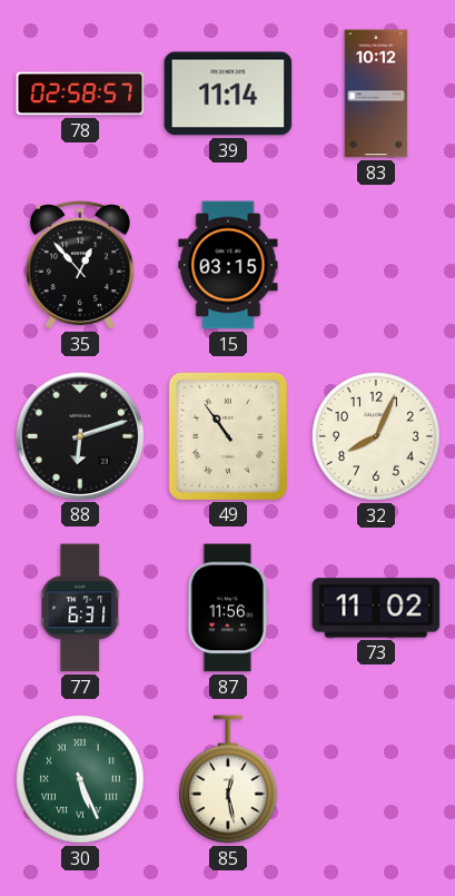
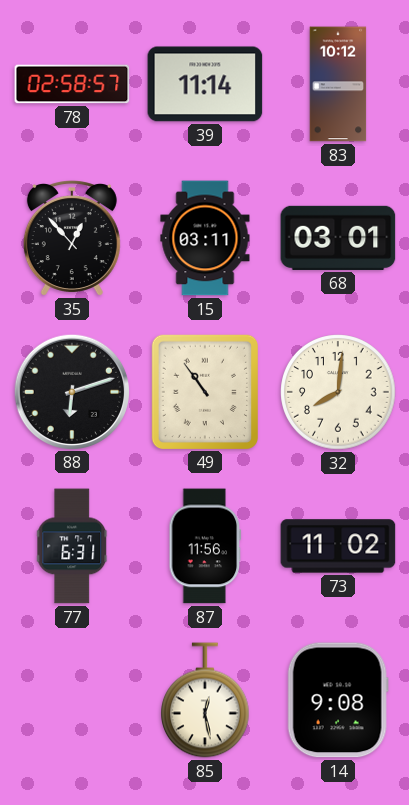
15: 03:15 -> 03:11 (205, 238)
68: none -> 03:01 (338, 238)
32: 8:04 -> 8:01 (338, 392)
30: 5:26 -> none (80, 779)
14: none -> 9:08 (338, 700)
